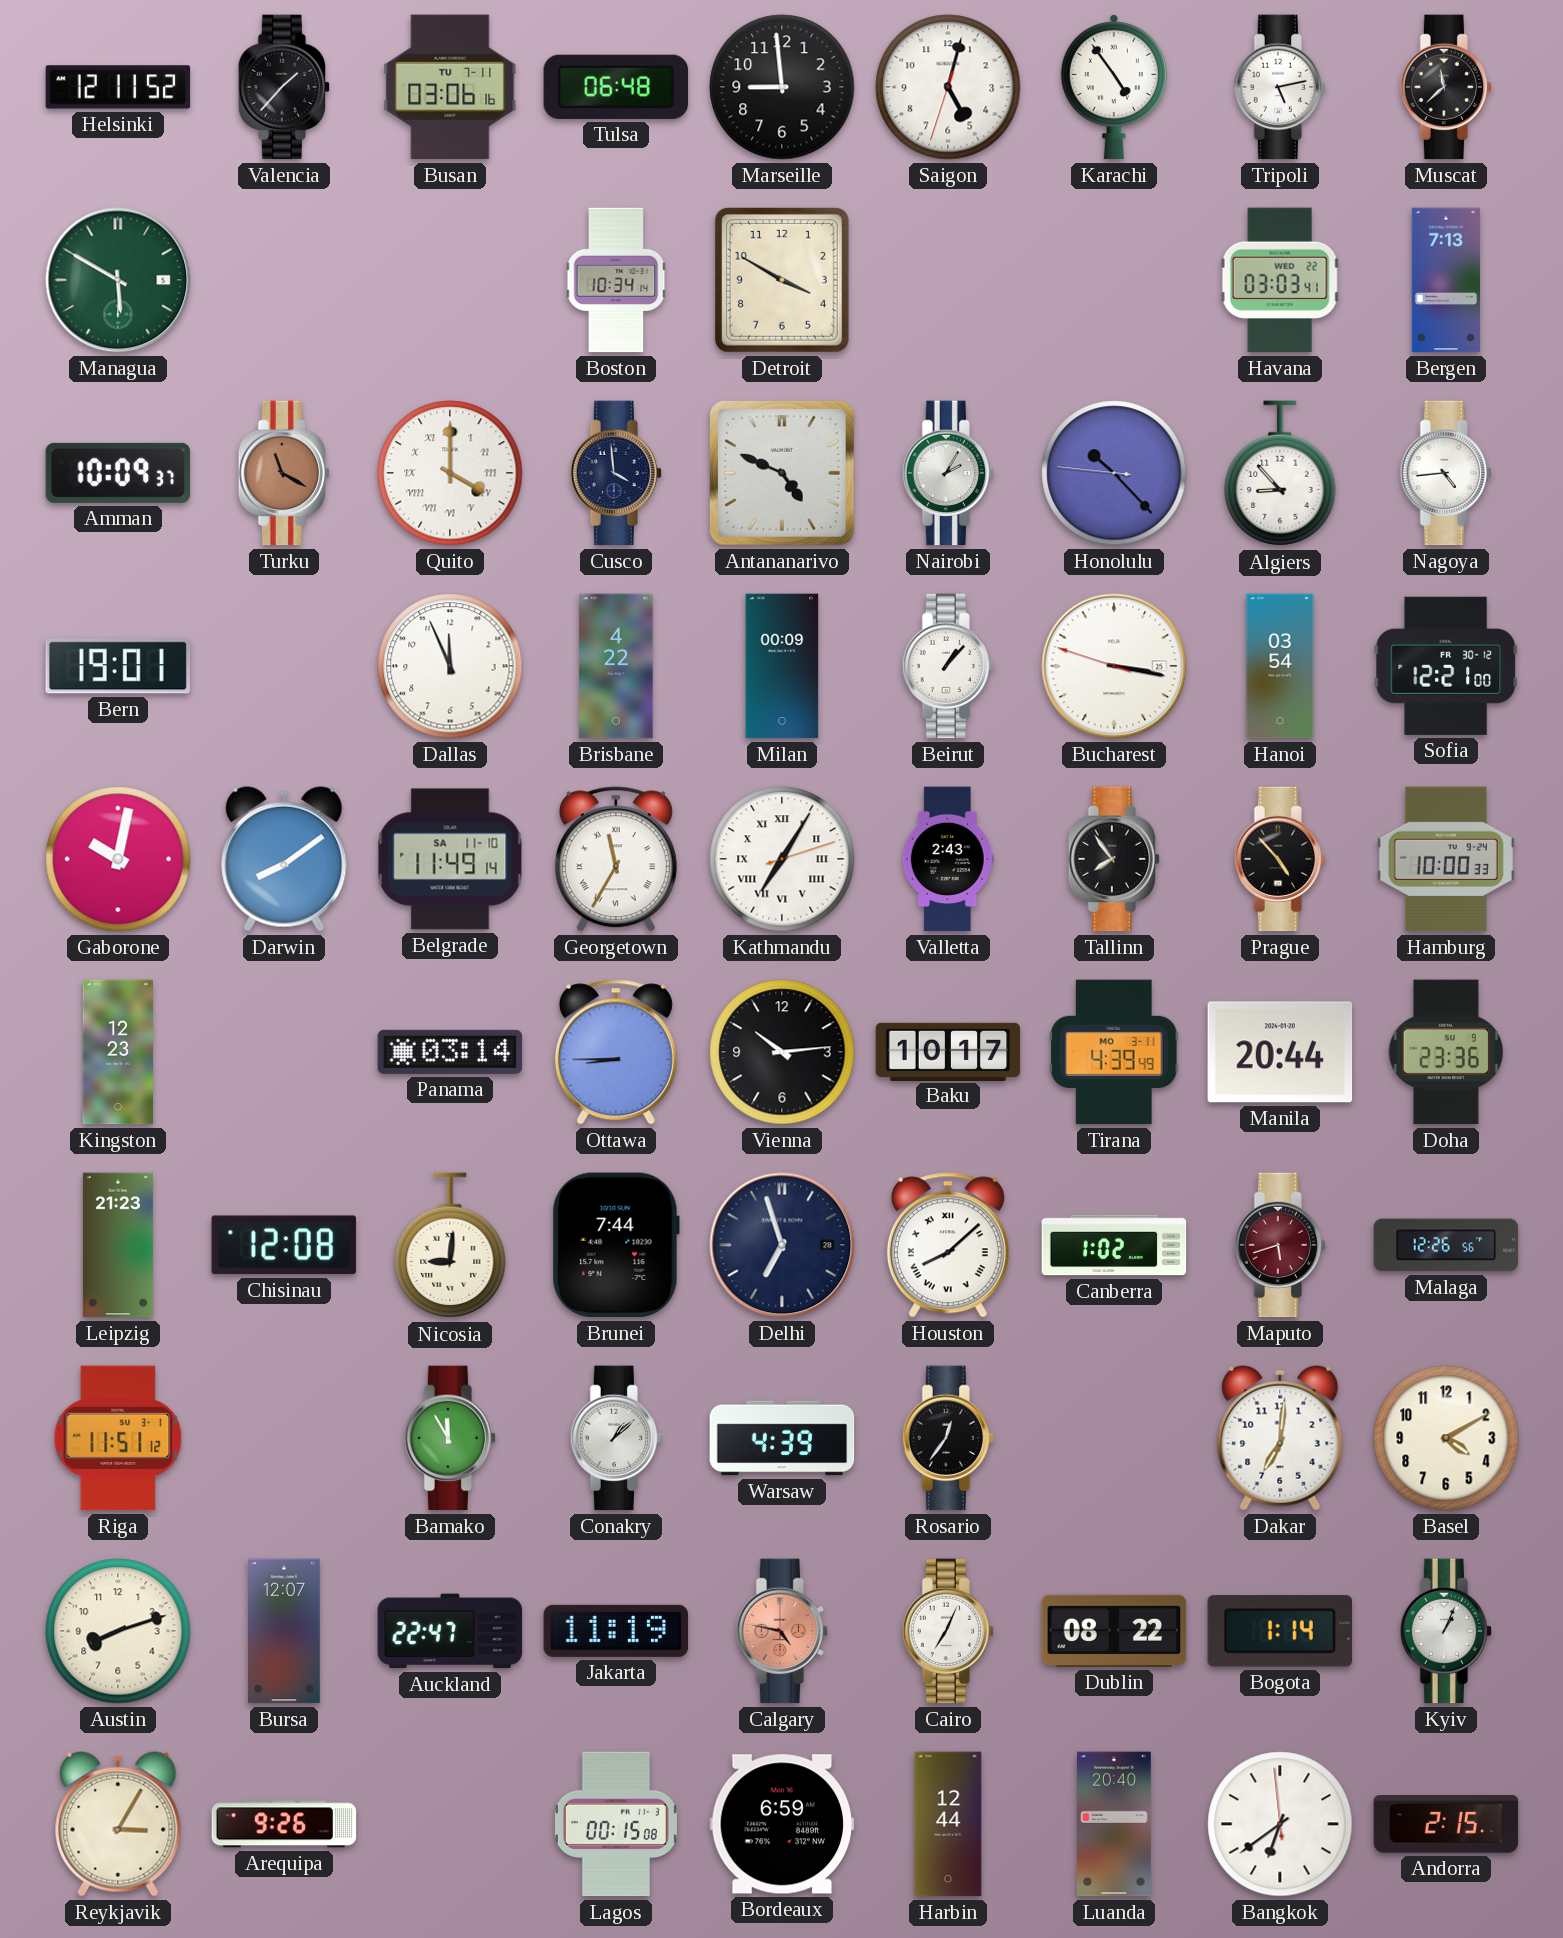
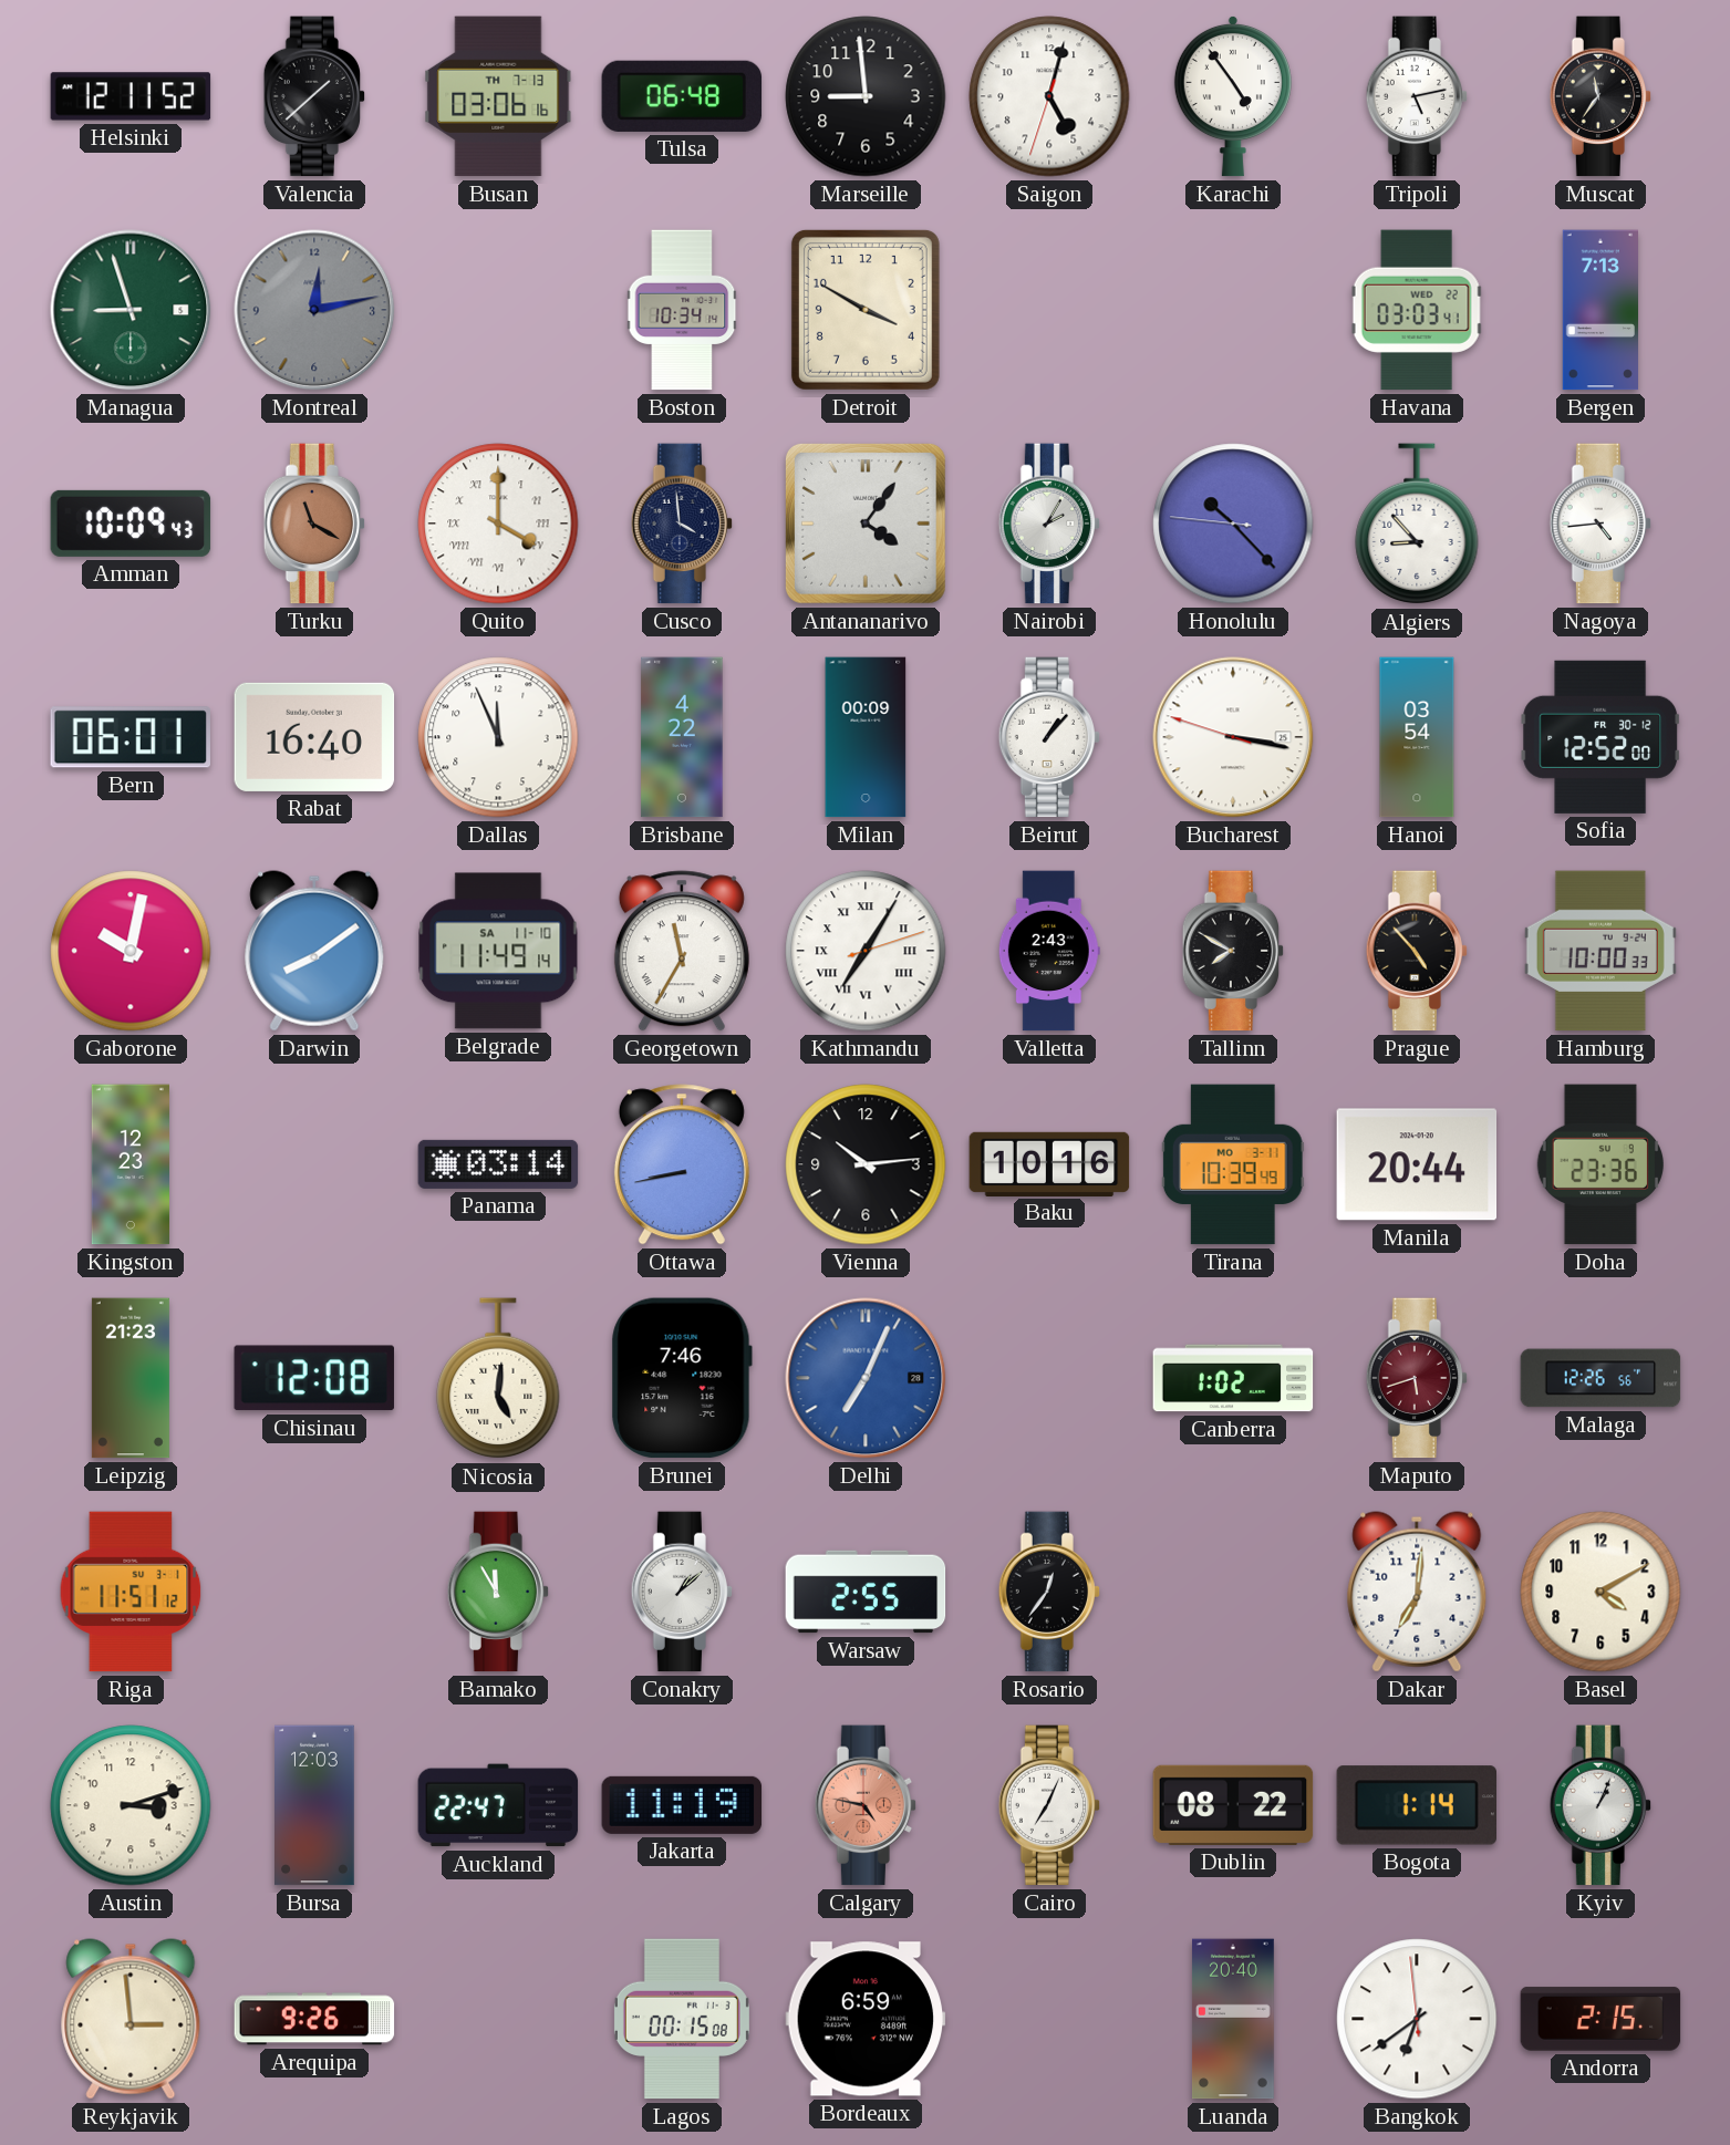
Valencia: 1:37 -> 1:38 (314, 96)
Busan date: TU 7-11 -> TH 7-13 (498, 96)
Muscat: 11:38 -> 11:36 (1600, 96)
Managua: 5:50 -> 8:57 (131, 310)
Montreal: none -> 12:13 (314, 310)
Amman: 10:09:37 -> 10:09:43 (131, 524)
Antananarivo: 4:49 -> 4:06 (866, 524)
Bern: 19:01 -> 06:01 (131, 737)
Rabat: none -> 16:40 (314, 737)
Sofia: 12:21 -> 12:52 (1600, 737)
Tallinn: 7:54 -> 7:50 (1233, 951)
Ottawa: 8:45 -> 8:43 (682, 1164)
Baku: 10:17 -> 10:16 (1049, 1163)
Tirana: 4:39 -> 10:39 (1233, 1164)
Nicosia: 9:01 -> 5:01 (498, 1379)
Brunei: 7:44 -> 7:46 (682, 1378)
Delhi: 6:57 -> 7:04 (866, 1378)
Delhi dial: navy -> blue (866, 1378)
Houston: 8:08 -> none (948, 1245)
Warsaw: 4:39 -> 2:55 (866, 1592)
Austin: 8:12 -> 3:12 (131, 1805)
Bursa: 12:07 -> 12:03 (315, 1805)
Reykjavik: 3:05 -> 2:59 (131, 2019)
Harbin: 12:44 -> none (948, 1824)
